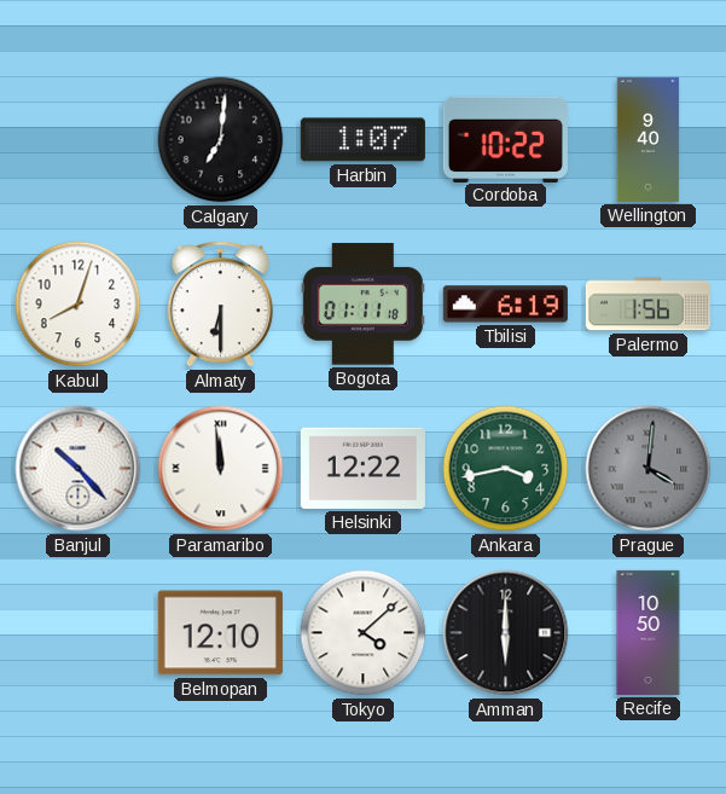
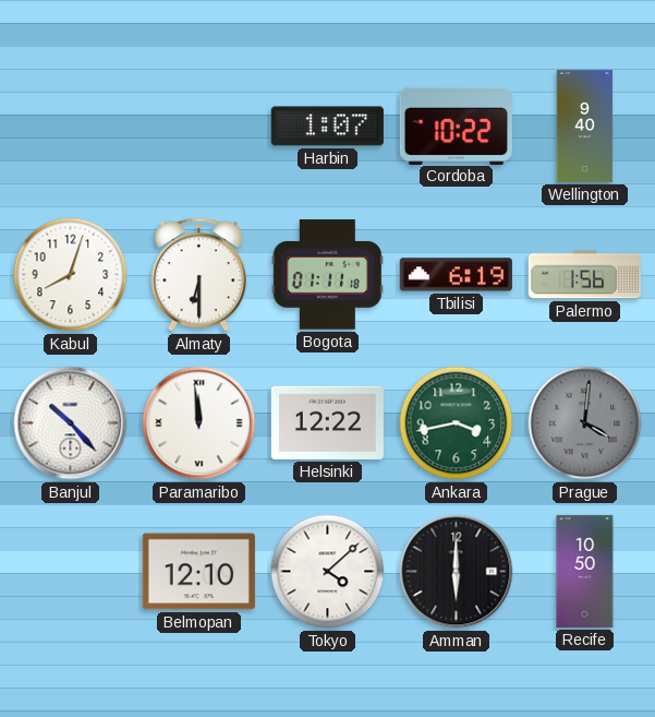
Calgary: 7:01 -> none (221, 140)
